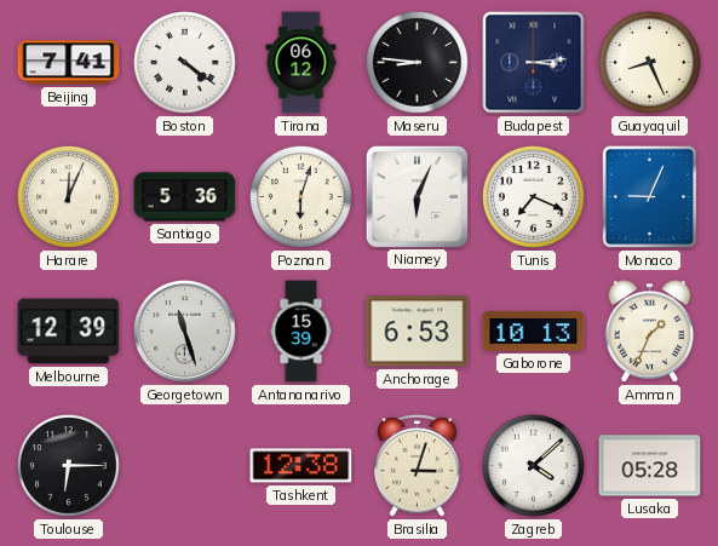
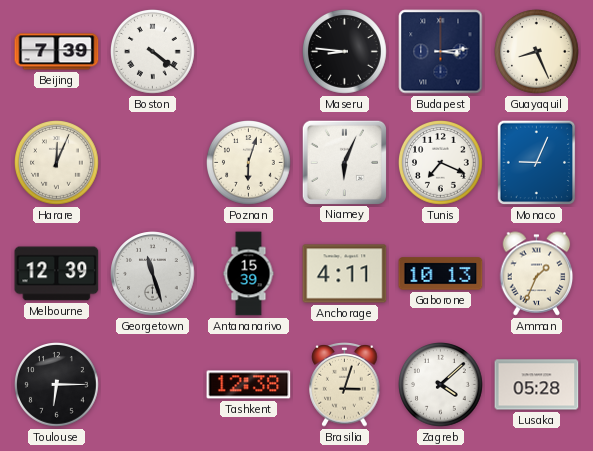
Beijing: 7:41 -> 7:39 (57, 52)
Tirana: 06:12 -> none (301, 63)
Santiago: 5:36 -> none (185, 197)
Anchorage: 6:53 -> 4:11 (345, 274)
